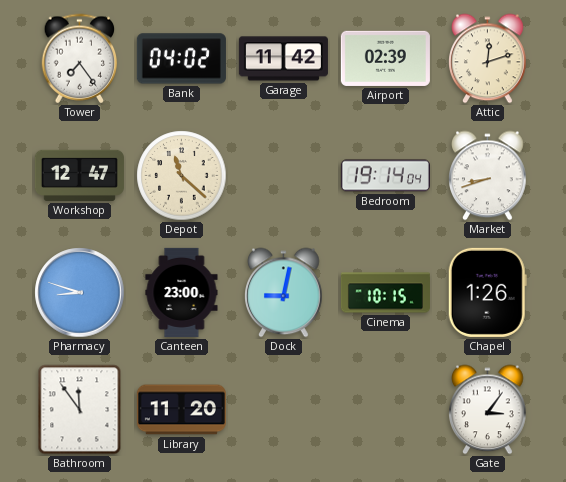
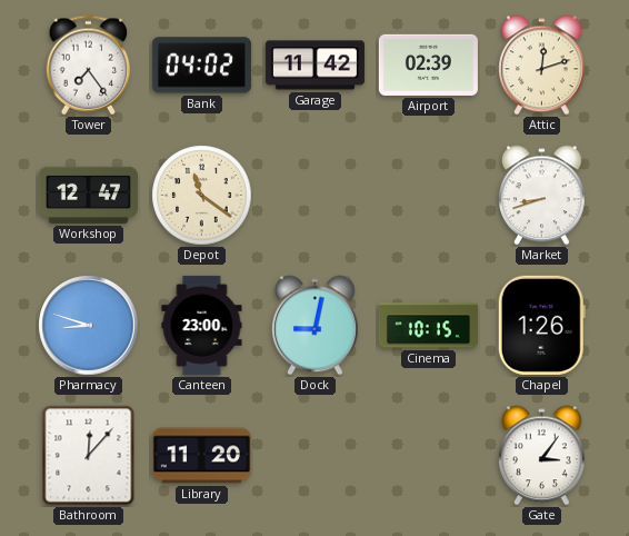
Depot: 11:22 -> 11:21 (202, 196)
Bedroom: 19:14 -> none (385, 176)
Bathroom: 11:54 -> 12:07 (89, 456)
